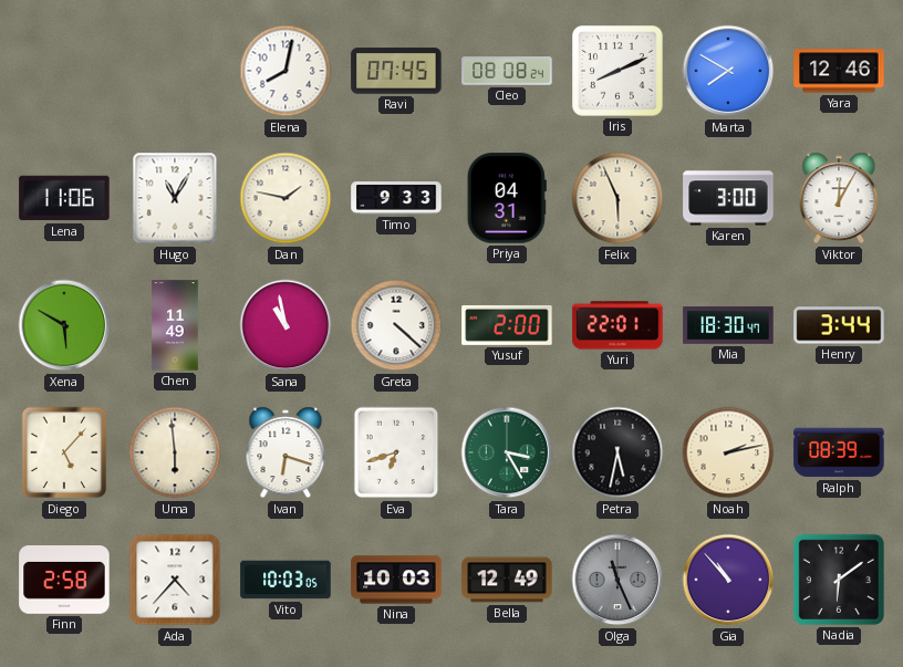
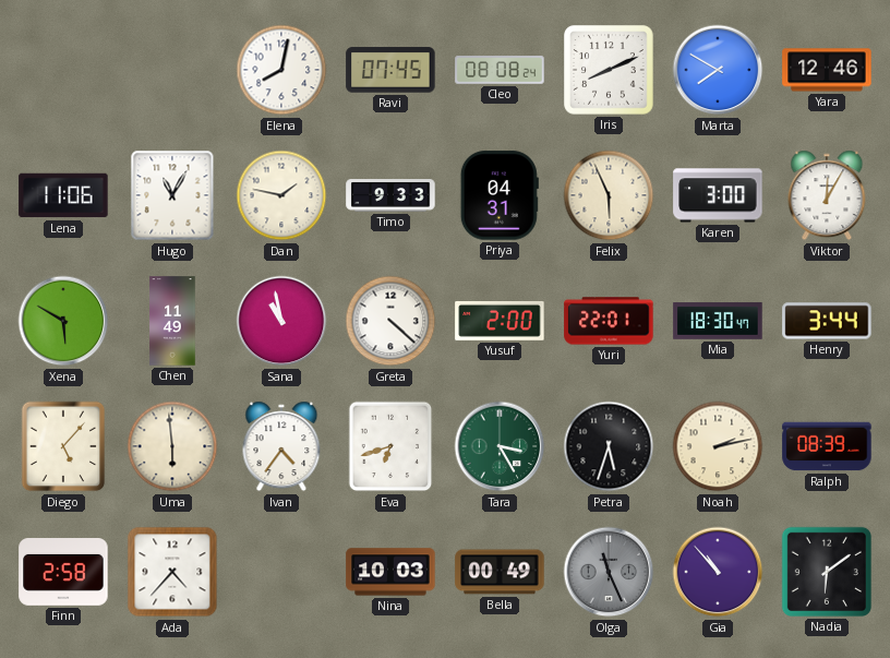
Ivan: 6:18 -> 4:36 (281, 446)
Petra: 5:32 -> 5:33 (609, 446)
Vito: 10:03 -> none (286, 580)
Bella: 12:49 -> 00:49 (500, 572)
